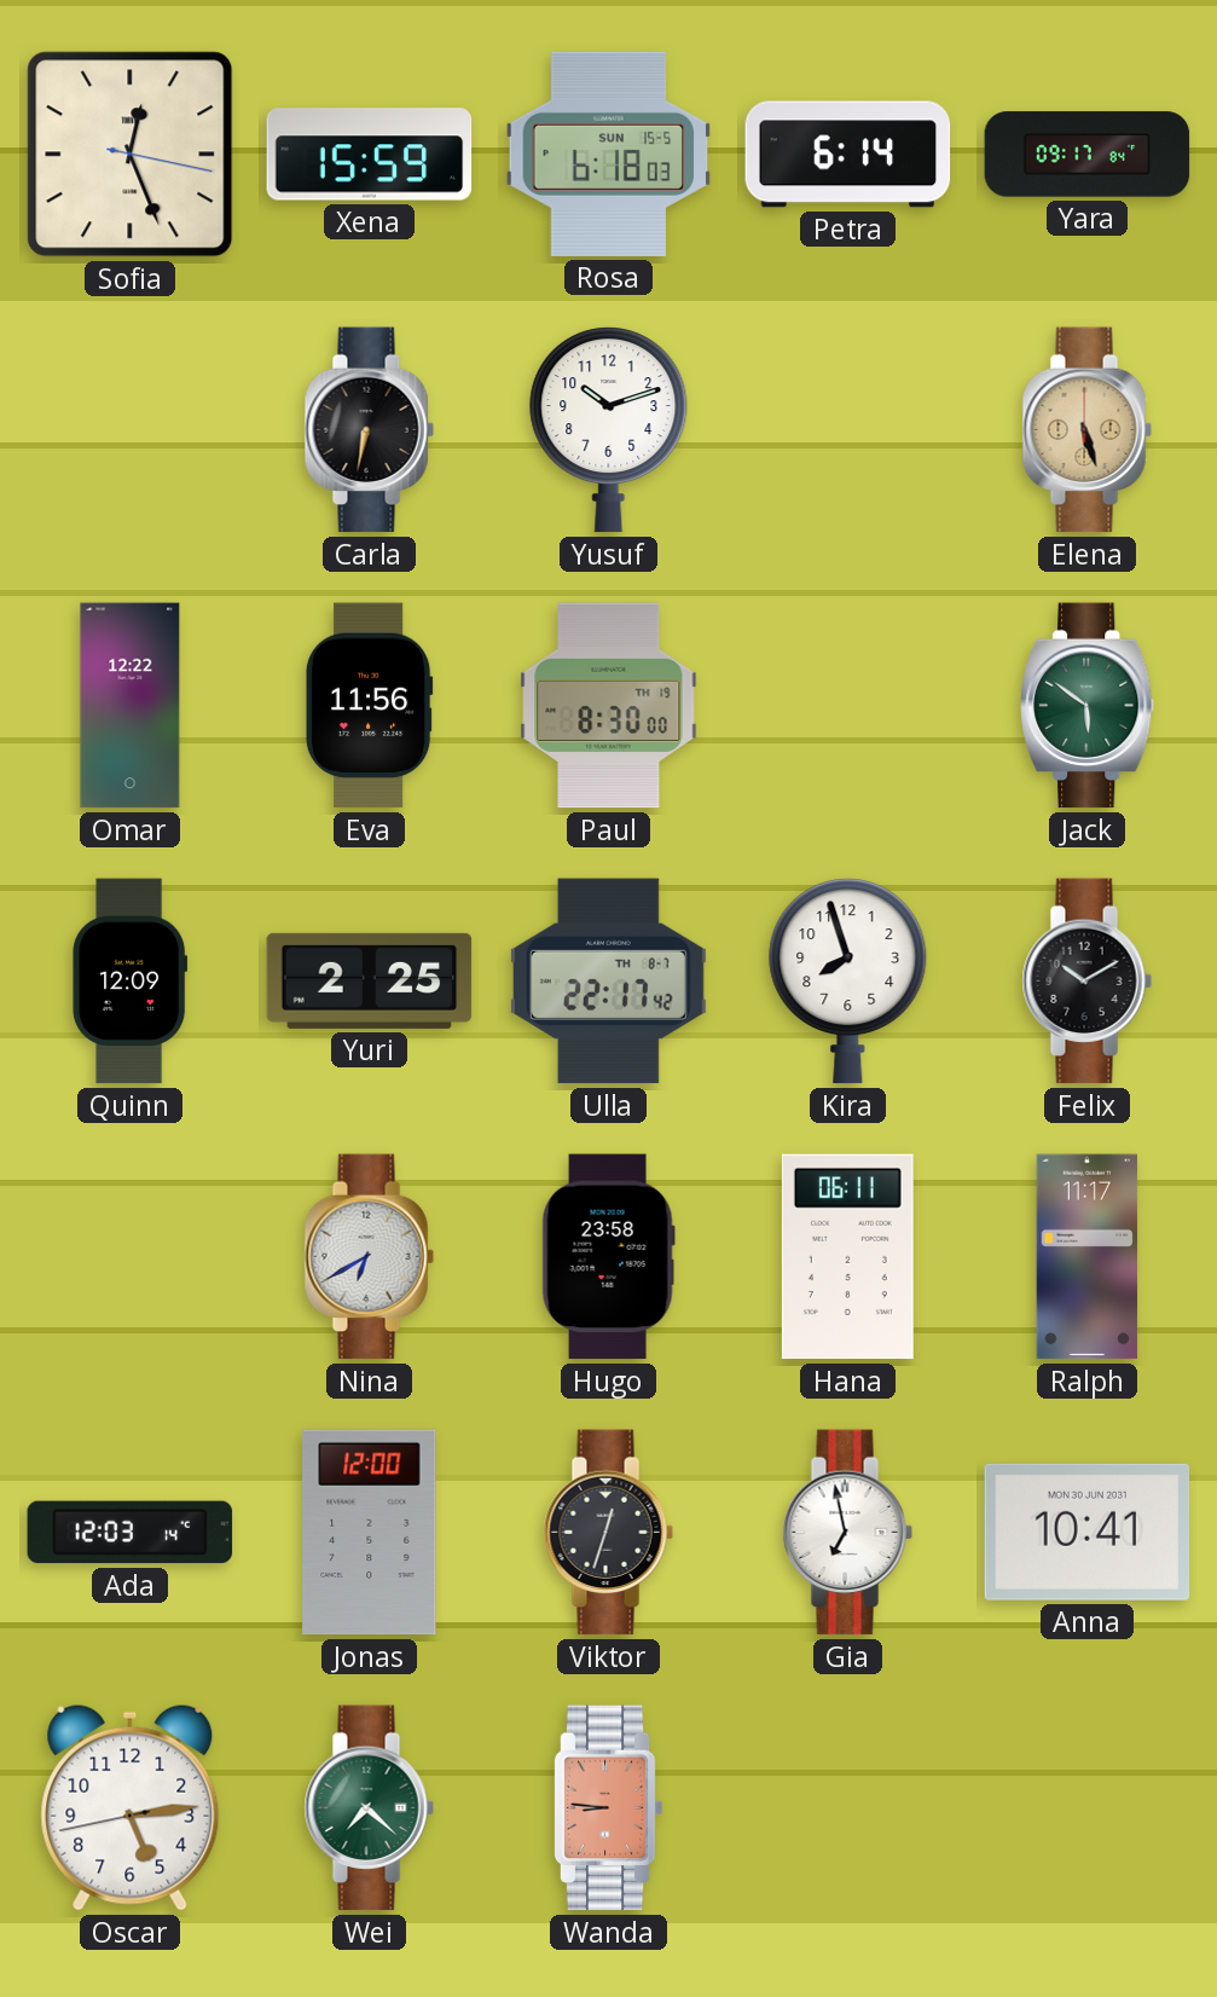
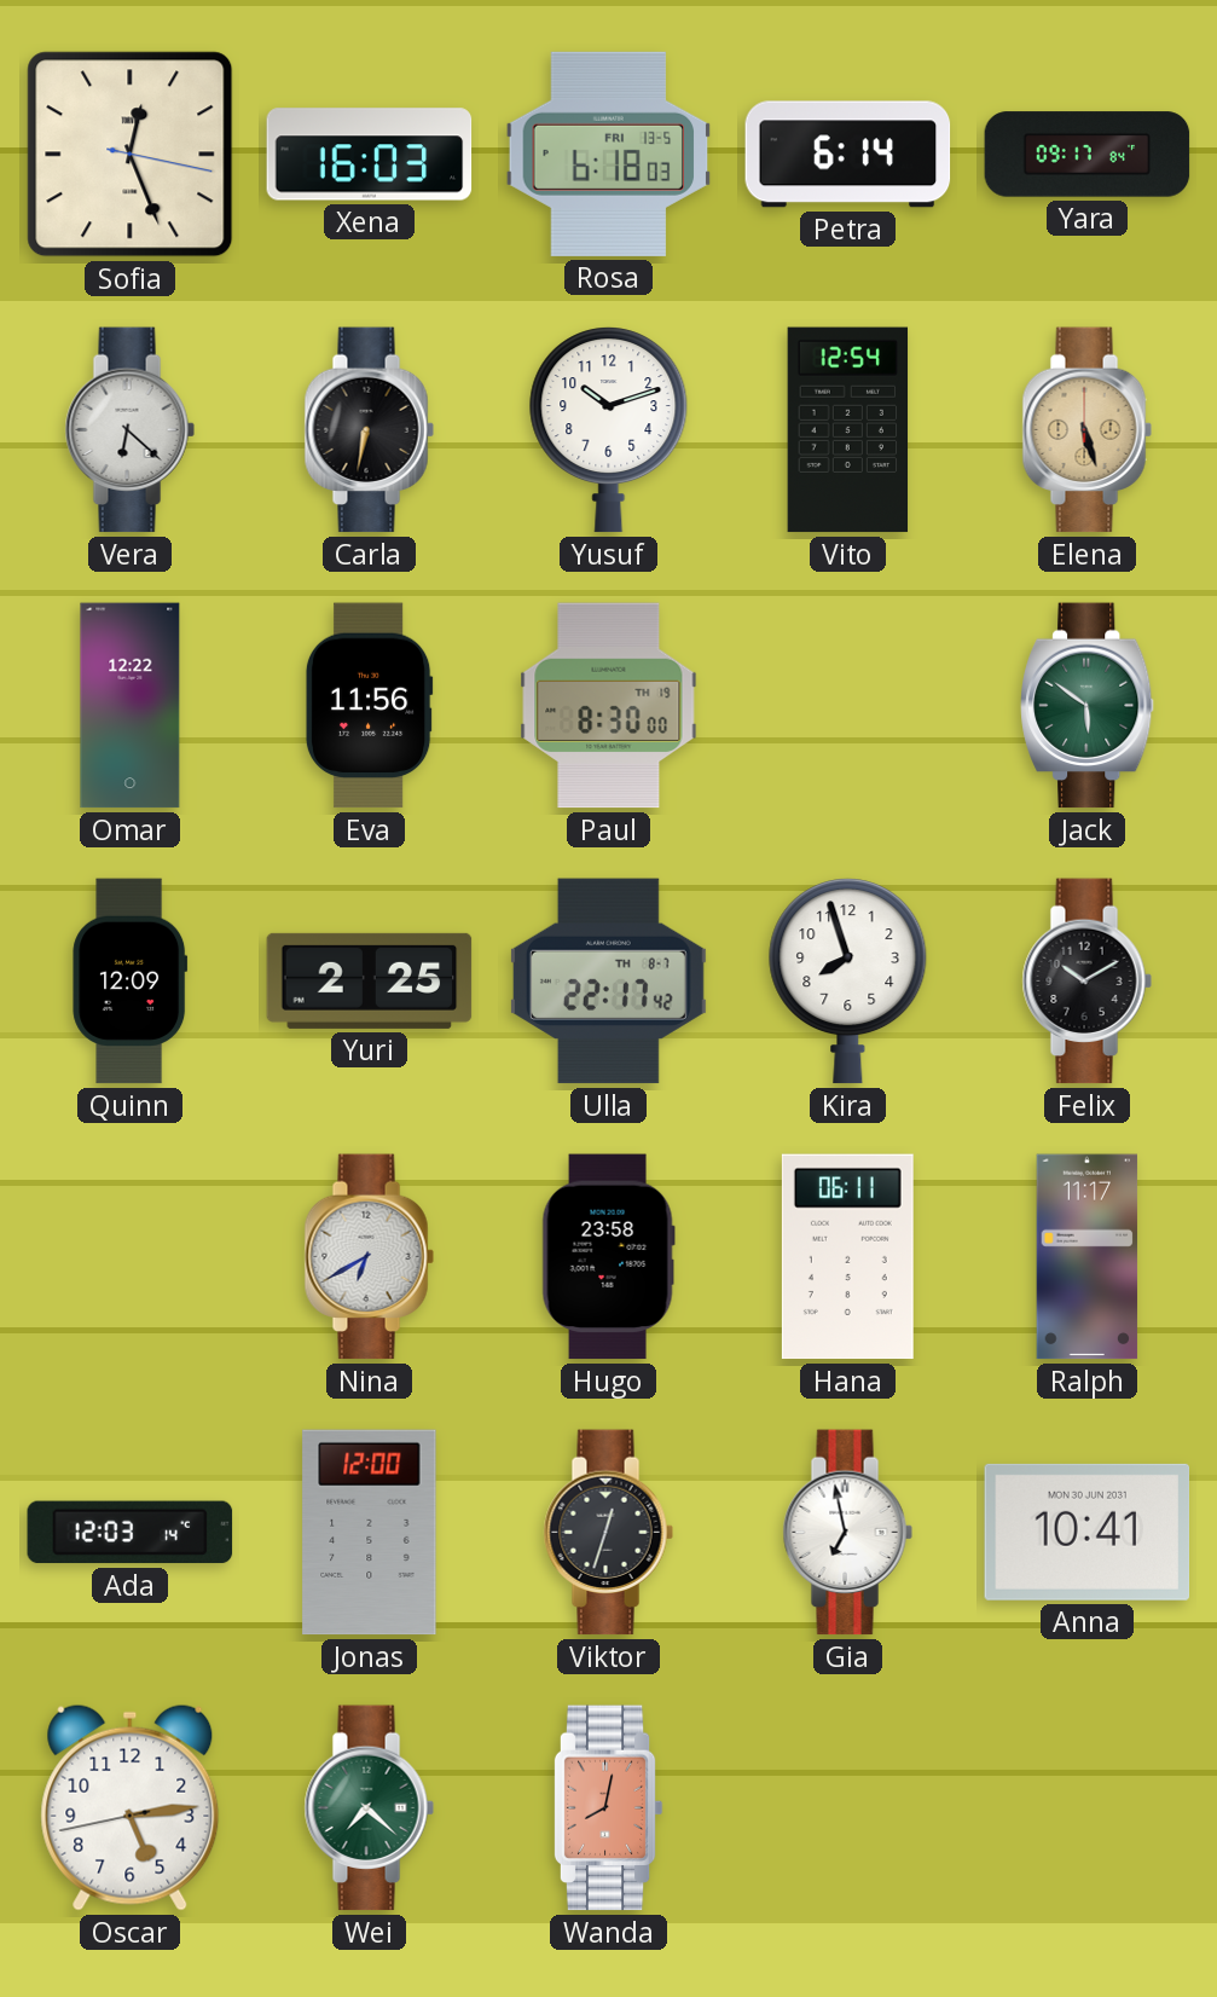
Xena: 15:59 -> 16:03 (370, 155)
Rosa date: SUN 15-5 -> FRI 13-5 (609, 154)
Vera: none -> 6:22 (129, 430)
Vito: none -> 12:54 (848, 430)
Wanda: 8:46 -> 8:02 (608, 1808)
